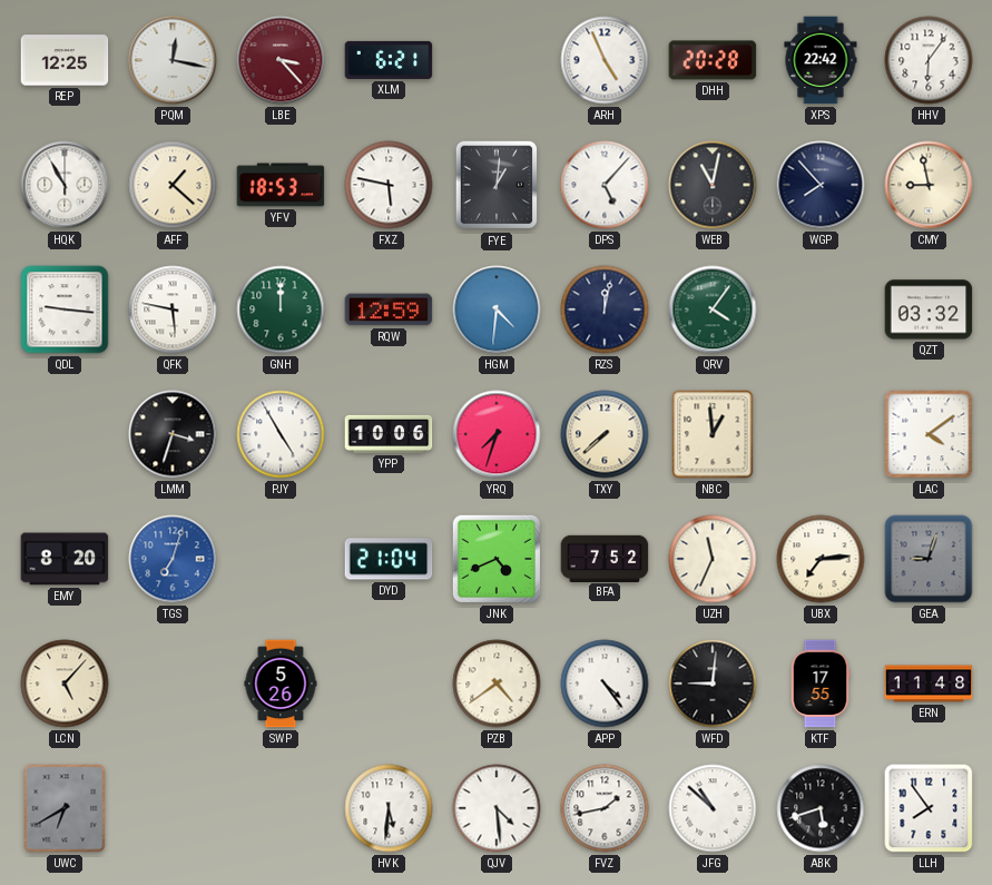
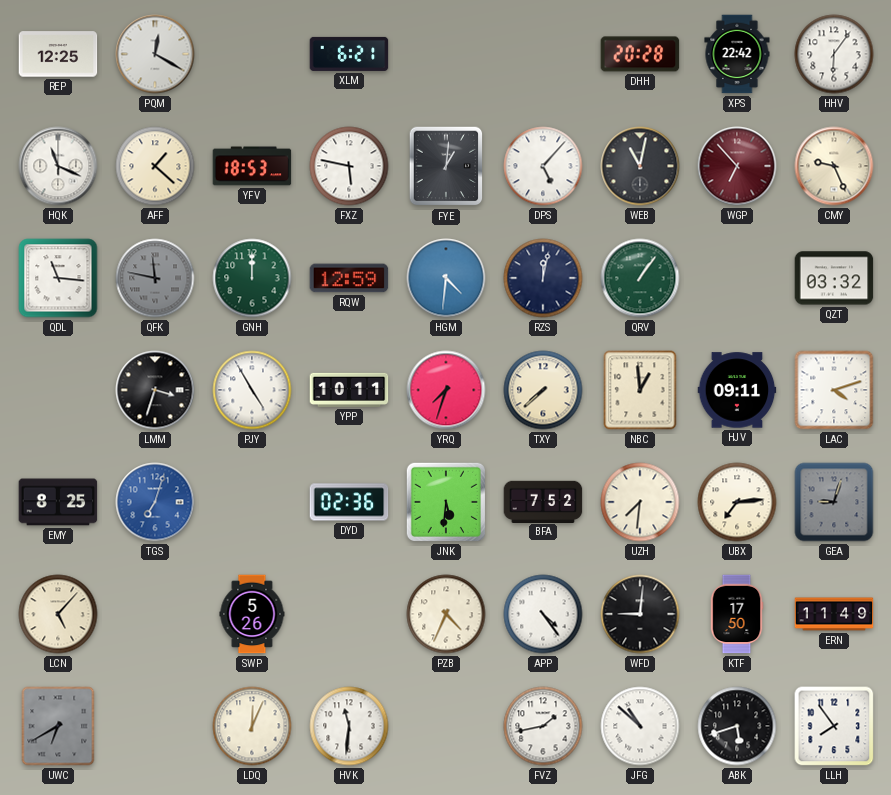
PQM: 12:17 -> 12:20 (155, 54)
LBE: 3:23 -> none (281, 60)
ARH: 4:56 -> none (605, 60)
HQK: 10:55 -> 11:19 (58, 166)
WGP: 7:53 -> 6:53 (737, 166)
WGP dial: navy -> burgundy (737, 166)
CMY: 8:58 -> 9:26 (834, 166)
QDL: 9:16 -> 11:16 (58, 278)
QFK: 5:47 -> 11:47 (155, 278)
QFK dial: white -> grey (155, 278)
QRV: 4:06 -> 1:06 (640, 278)
YPP: 10:06 -> 10:11 (349, 390)
HJV: none -> 09:11 (737, 390)
LAC: 4:09 -> 4:12 (834, 390)
EMY: 8:20 -> 8:25 (58, 502)
DYD: 21:04 -> 02:36 (349, 502)
JNK: 4:41 -> 5:31 (446, 502)
UZH: 11:34 -> 7:31 (640, 502)
PZB: 4:39 -> 4:34 (446, 614)
KTF: 17:55 -> 17:50 (737, 614)
ERN: 11:48 -> 11:49 (834, 614)
LDQ: none -> 12:04 (252, 726)
HVK: 5:31 -> 11:31 (349, 726)
QJV: 4:29 -> none (497, 808)
